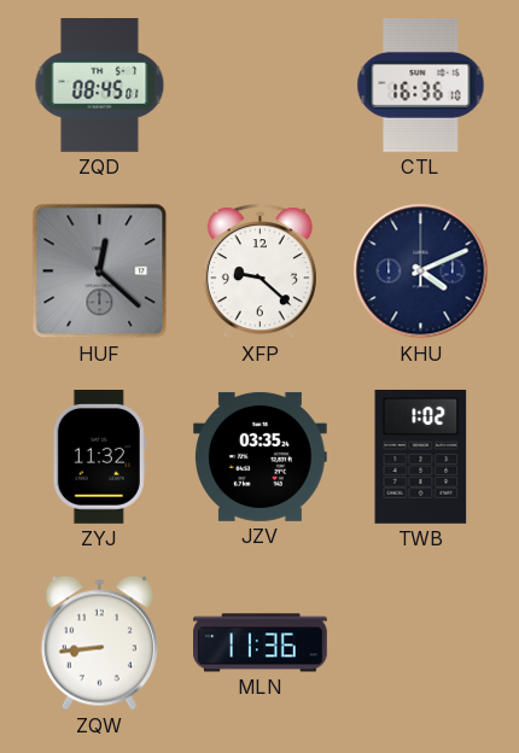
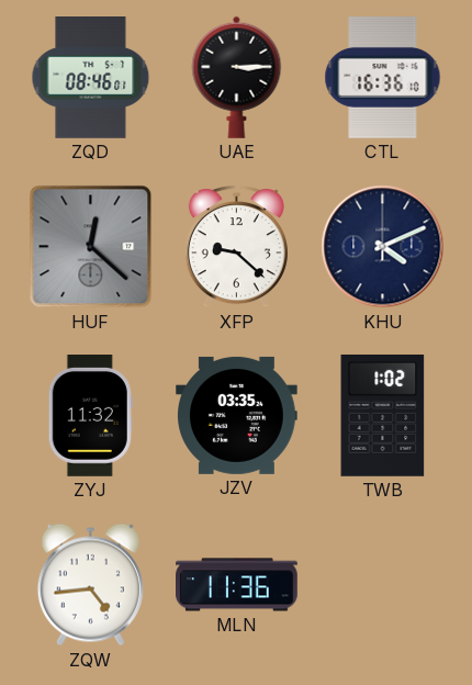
ZQD: 08:45 -> 08:46 (91, 78)
UAE: none -> 3:15 (237, 77)
ZQW: 8:44 -> 4:44 (90, 585)
